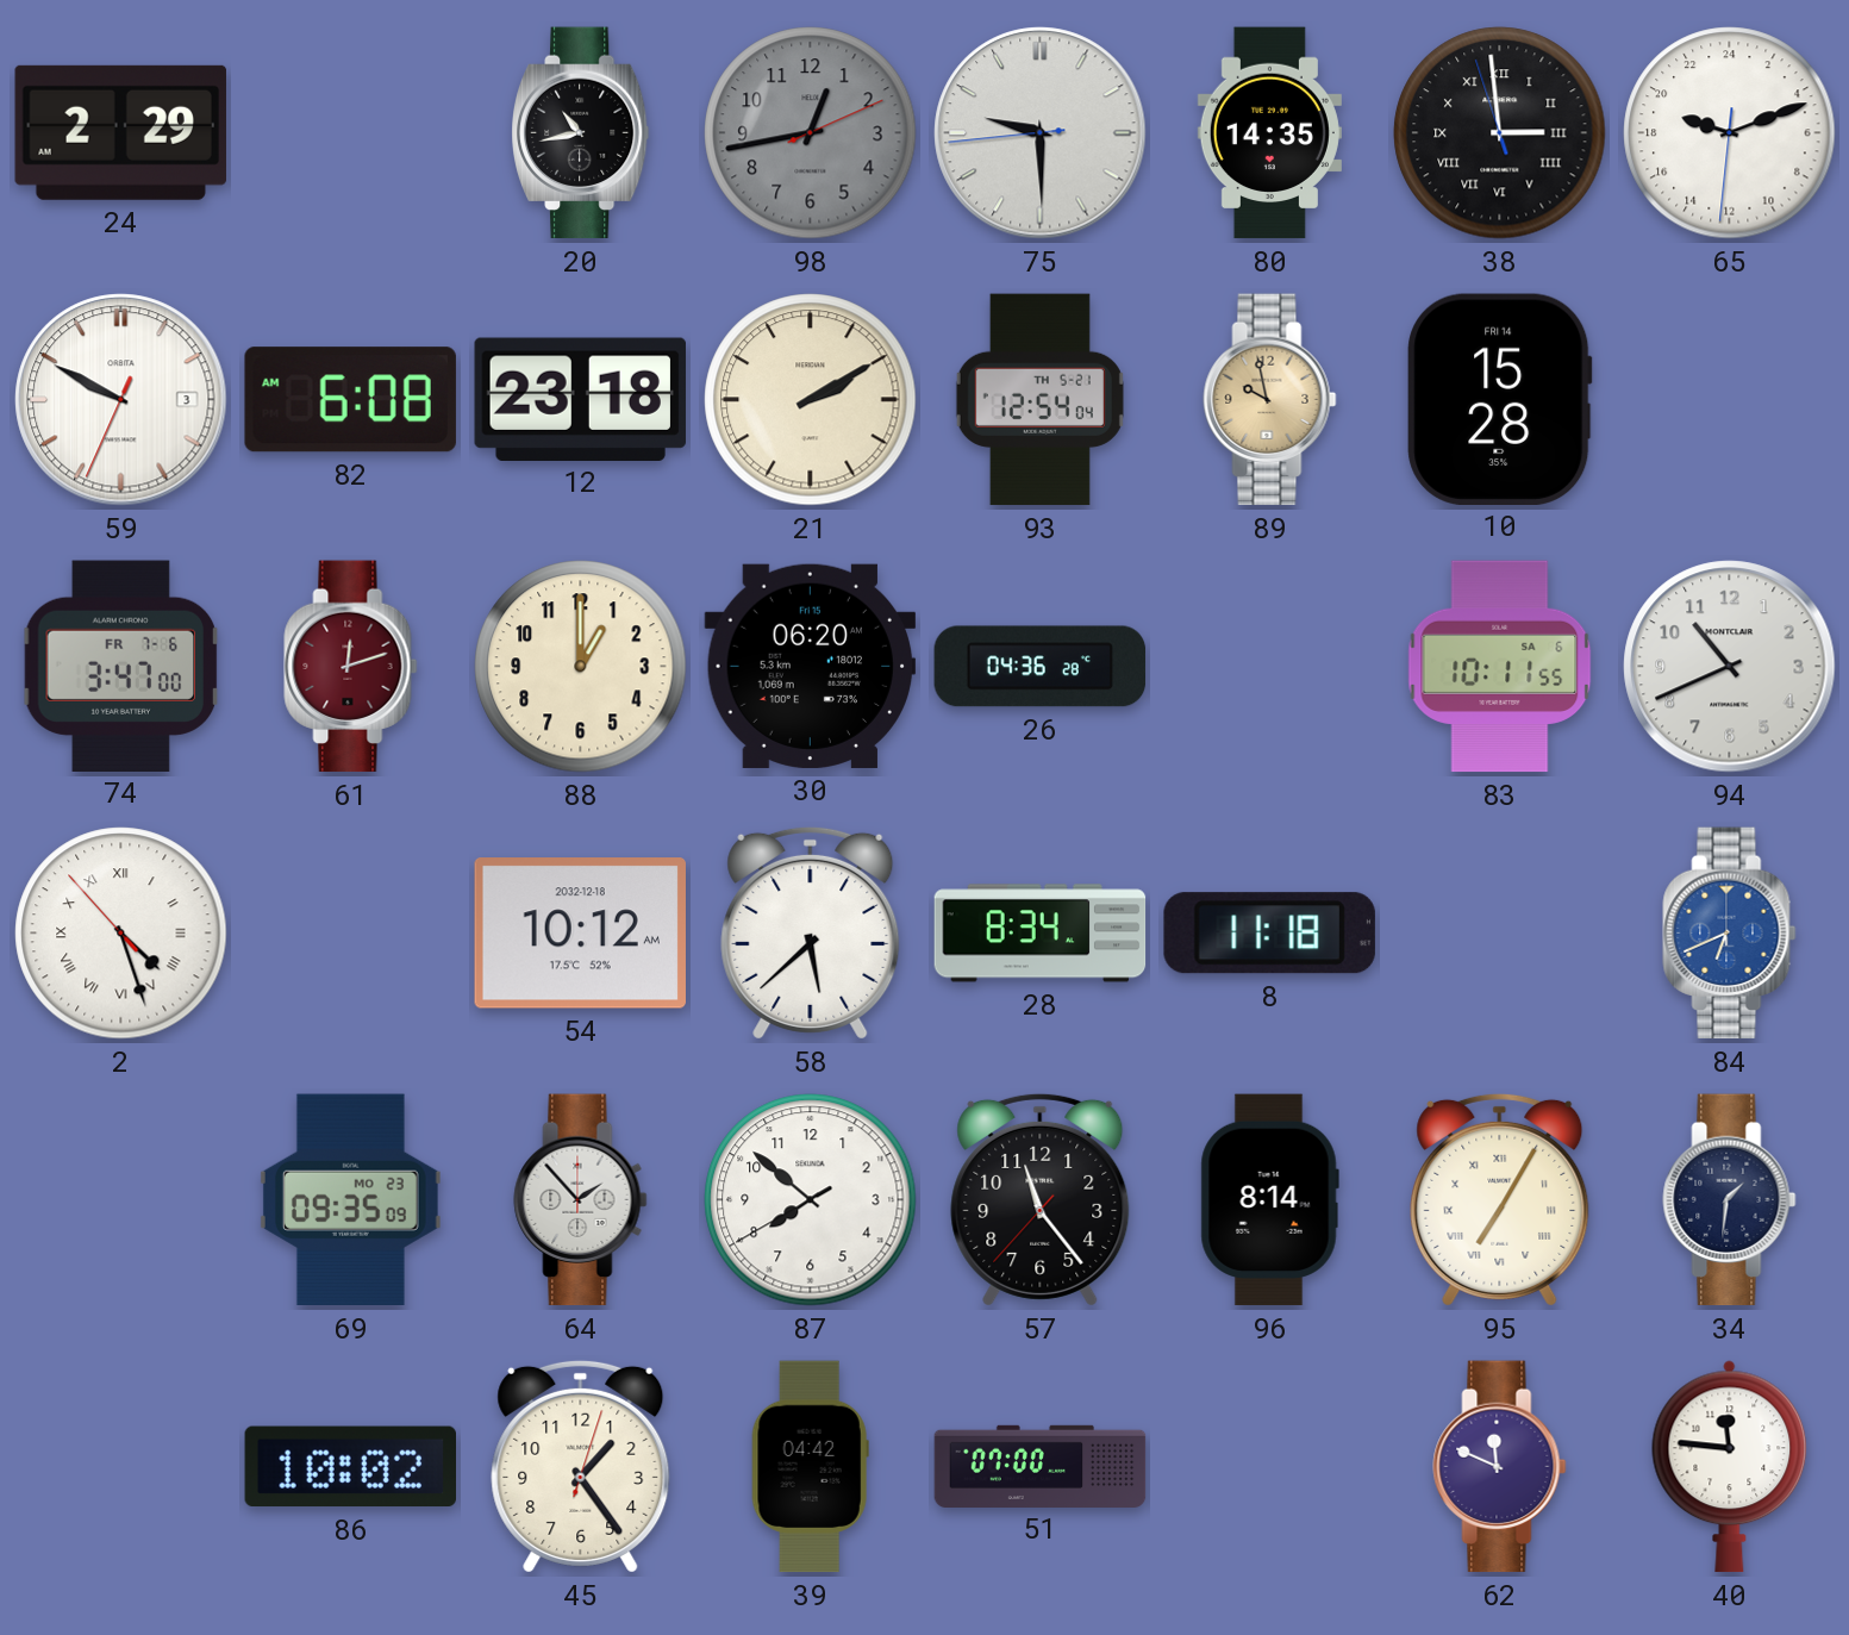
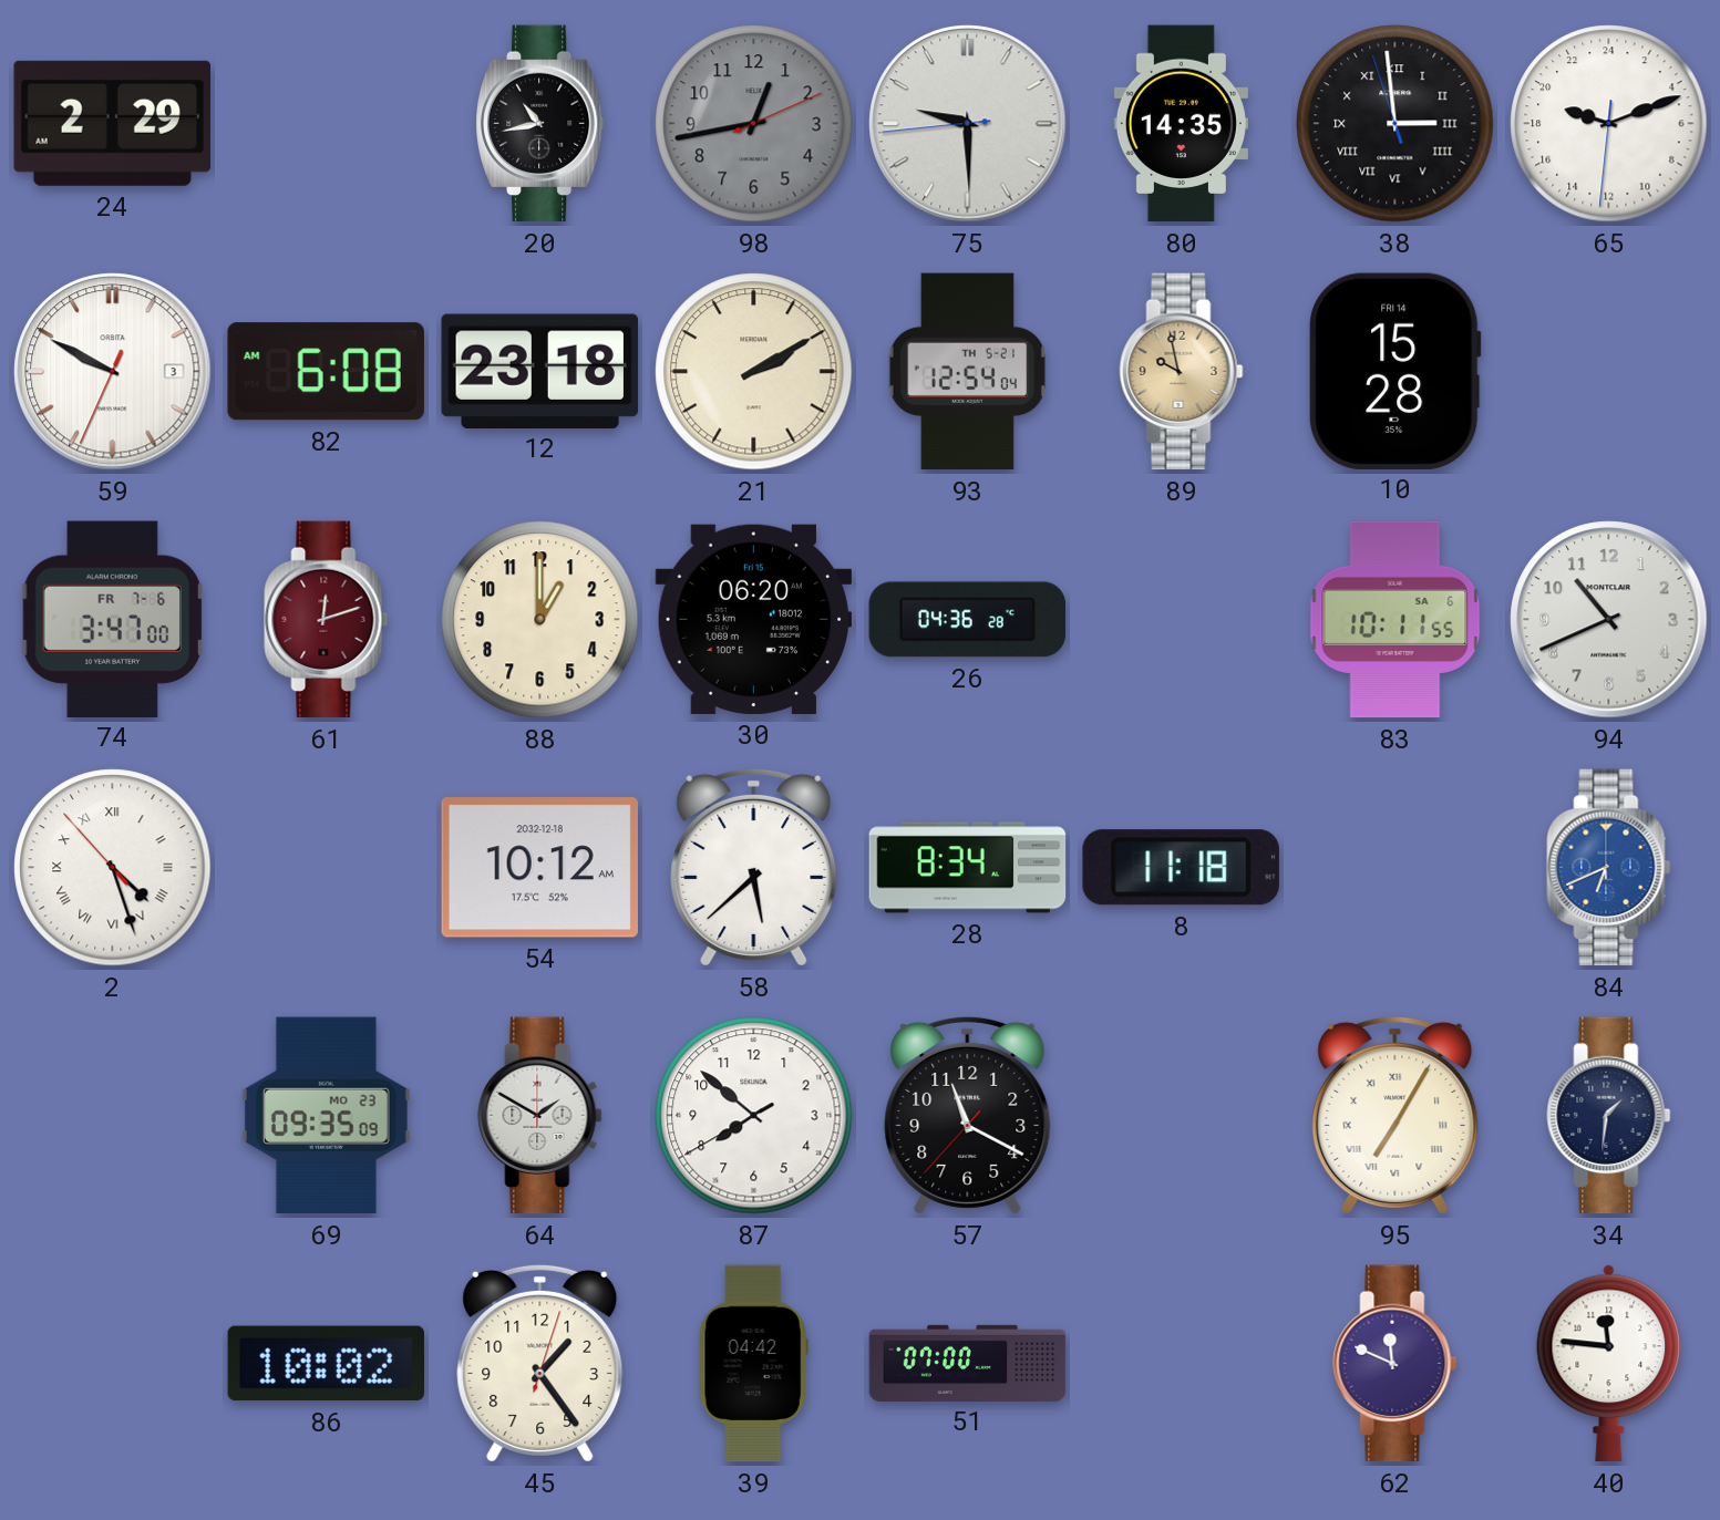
64: 1:53 -> 1:50 (540, 1116)
57: 11:23 -> 11:19 (968, 1115)
96: 8:14 -> none (1269, 1200)
